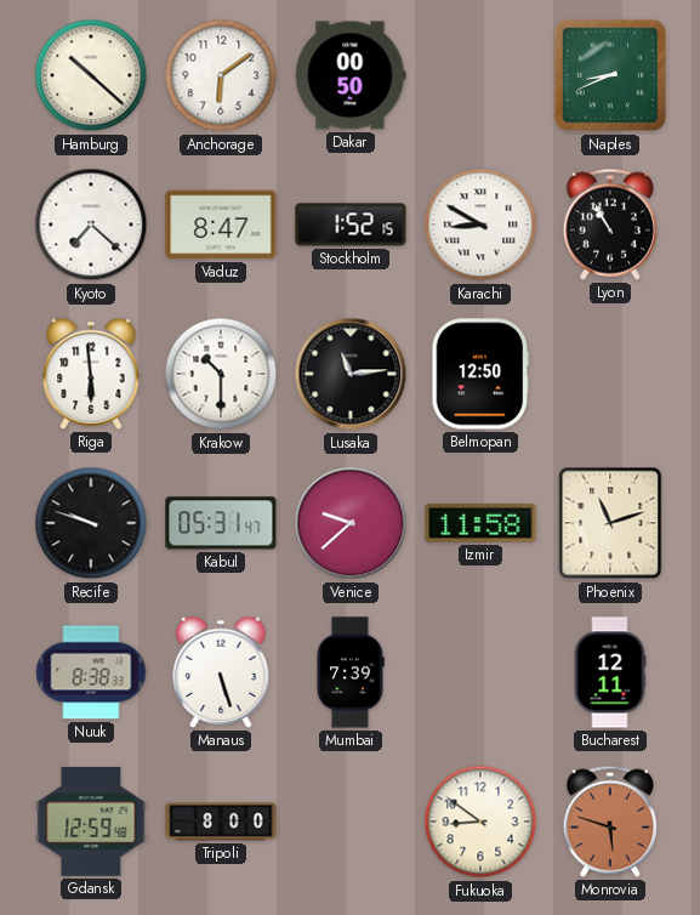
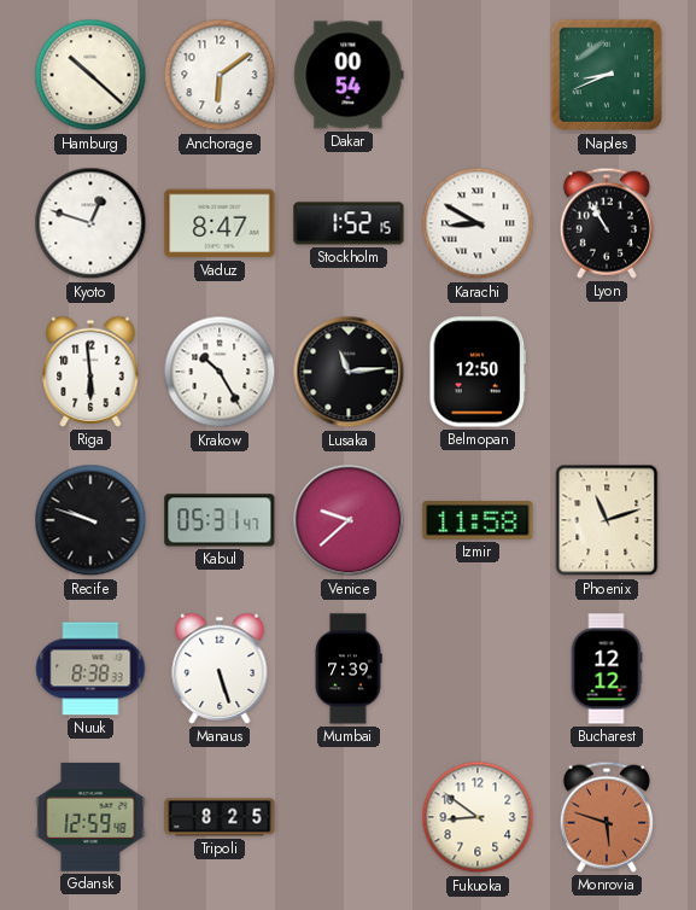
Dakar: 00:50 -> 00:54 (349, 75)
Kyoto: 7:22 -> 12:48 (90, 223)
Krakow: 10:30 -> 10:25 (220, 372)
Bucharest: 12:11 -> 12:12 (607, 669)
Tripoli: 8:00 -> 8:25 (220, 817)
